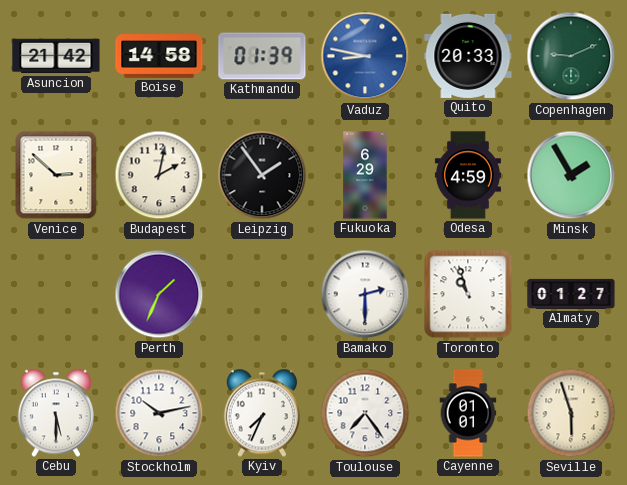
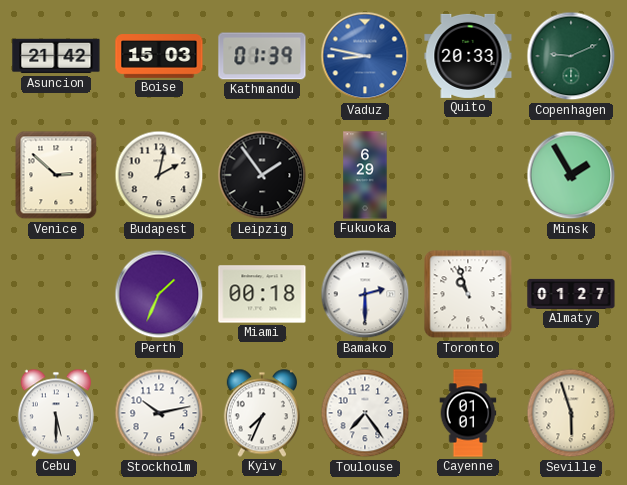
Boise: 14:58 -> 15:03 (159, 56)
Odesa: 4:59 -> none (468, 175)
Miami: none -> 00:18 (262, 294)
